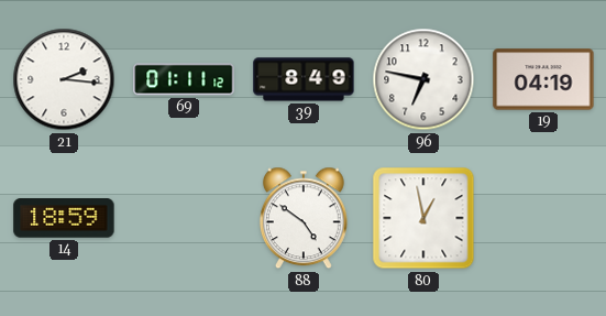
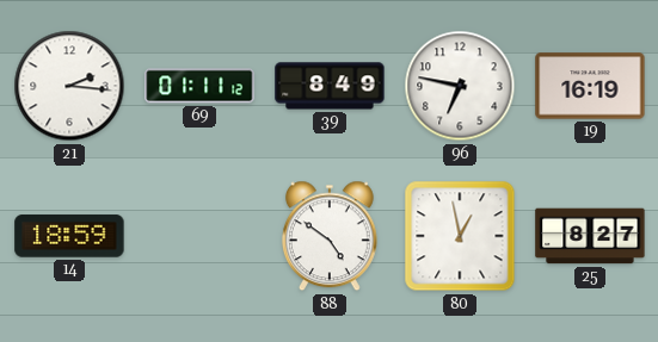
19: 04:19 -> 16:19 (590, 86)
25: none -> 8:27 (590, 236)
